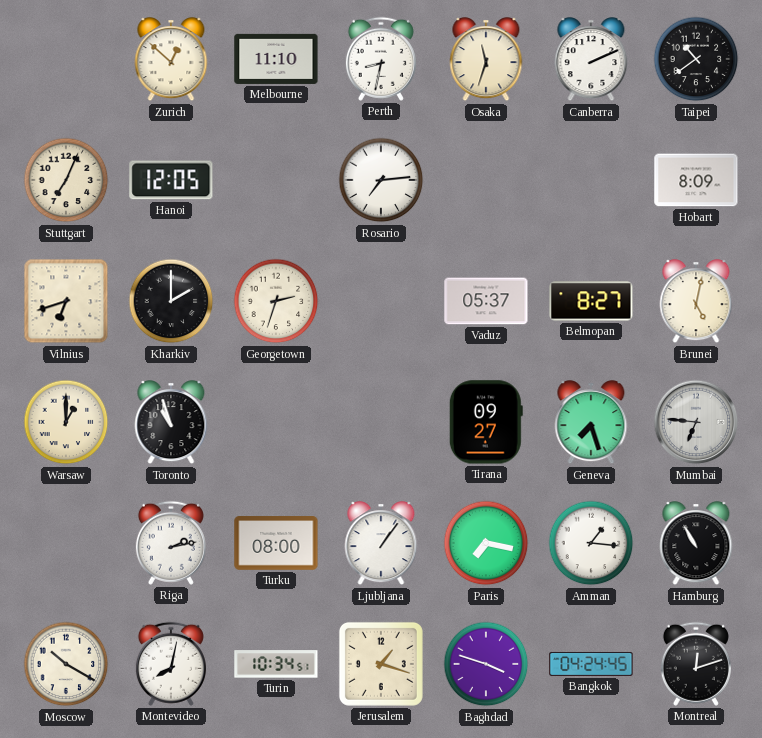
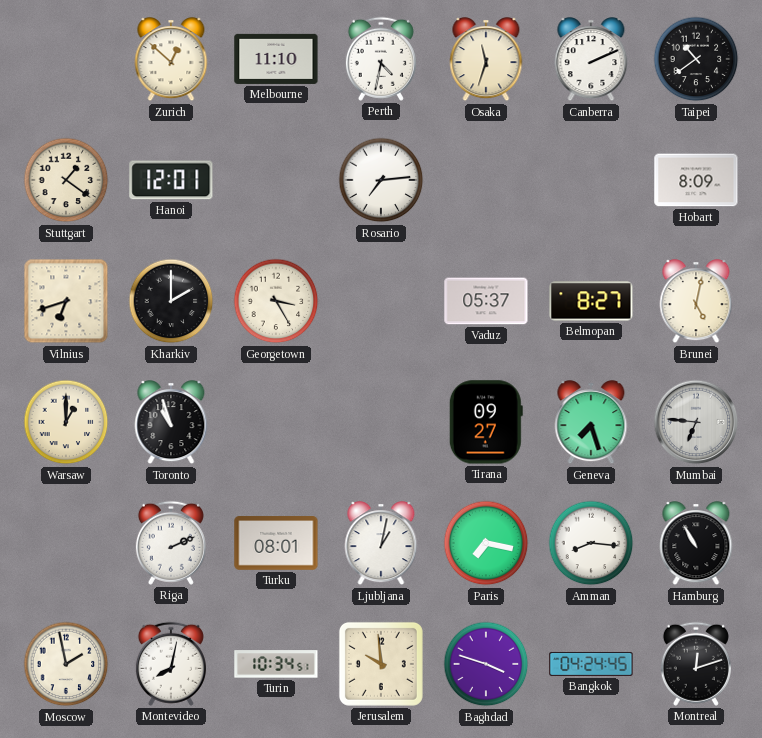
Perth: 8:32 -> 4:32 (381, 59)
Stuttgart: 7:04 -> 1:21 (66, 180)
Hanoi: 12:05 -> 12:01 (171, 180)
Georgetown: 2:33 -> 3:25 (276, 301)
Riga: 2:13 -> 2:11 (171, 543)
Turku: 08:00 -> 08:01 (276, 543)
Ljubljana: 1:06 -> 1:02 (381, 544)
Amman: 1:16 -> 8:16 (591, 543)
Moscow: 10:20 -> 1:58 (66, 664)
Jerusalem: 1:18 -> 9:59 (381, 664)
